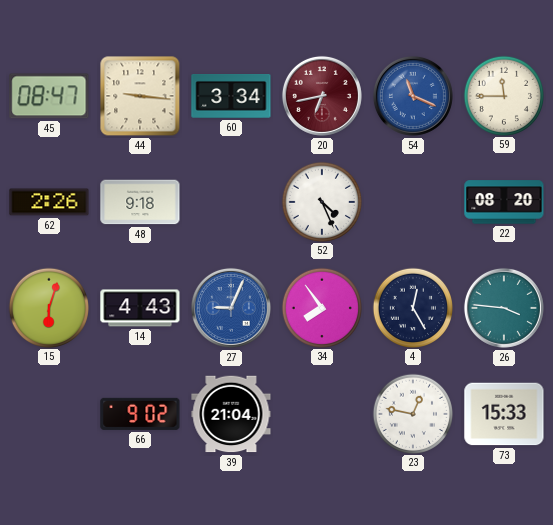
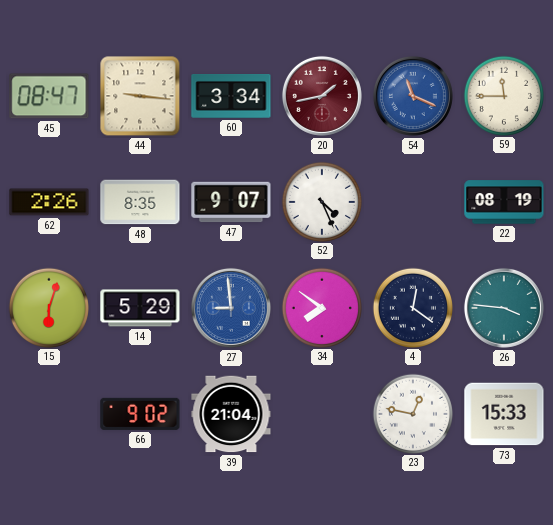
20: 6:43 -> 1:43 (322, 96)
48: 9:18 -> 8:35 (140, 202)
47: none -> 9:07 (231, 202)
22: 08:20 -> 08:19 (504, 202)
14: 4:43 -> 5:29 (140, 308)
27: 9:04 -> 8:59 (231, 308)
34: 7:54 -> 7:51 (321, 307)
4: 12:25 -> 12:21 (412, 307)
